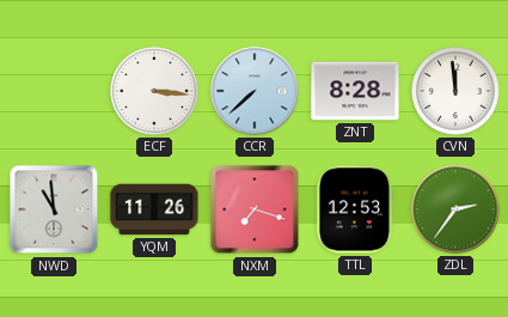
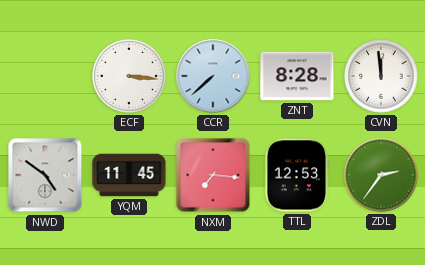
NWD: 10:59 -> 4:51 (45, 175)
YQM: 11:26 -> 11:45 (129, 175)
NXM: 7:18 -> 7:16 (213, 175)
